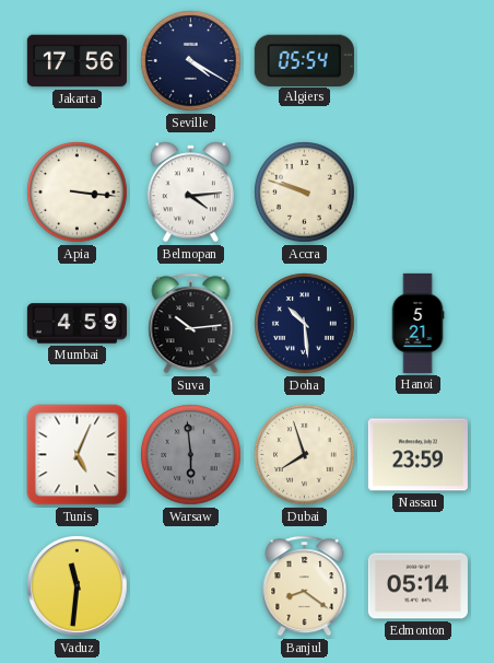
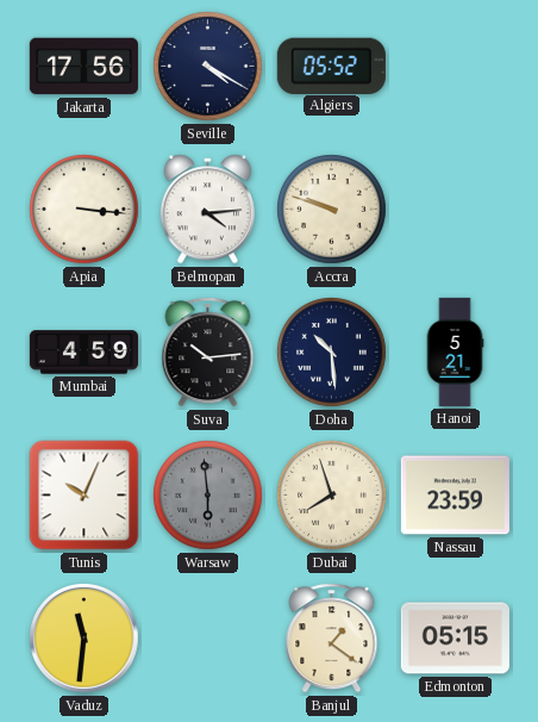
Algiers: 05:54 -> 05:52 (331, 66)
Tunis: 5:04 -> 10:04 (85, 496)
Banjul: 8:21 -> 1:21 (332, 639)
Edmonton: 05:14 -> 05:15 (455, 639)
